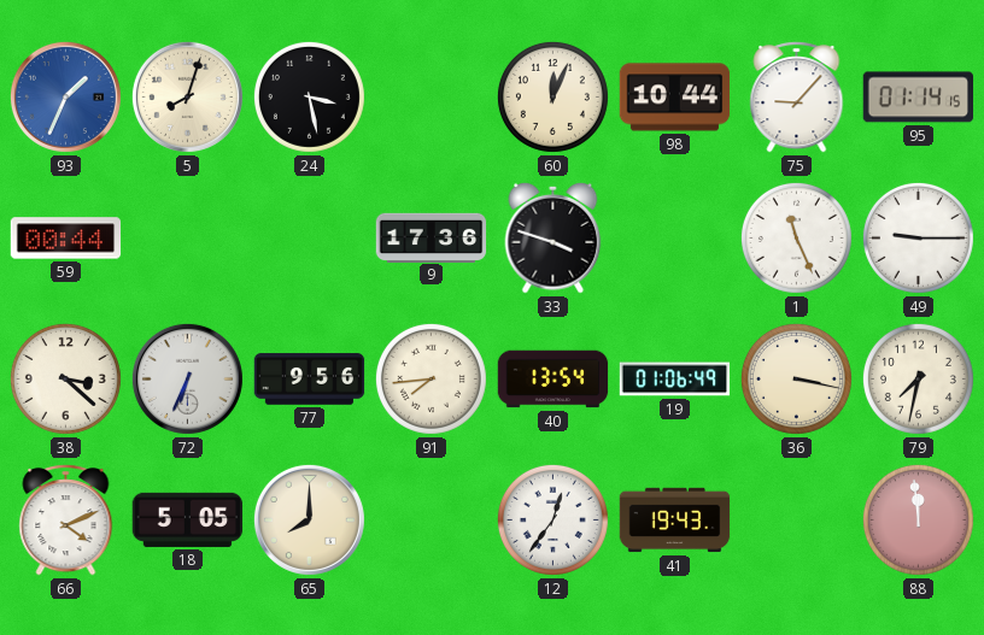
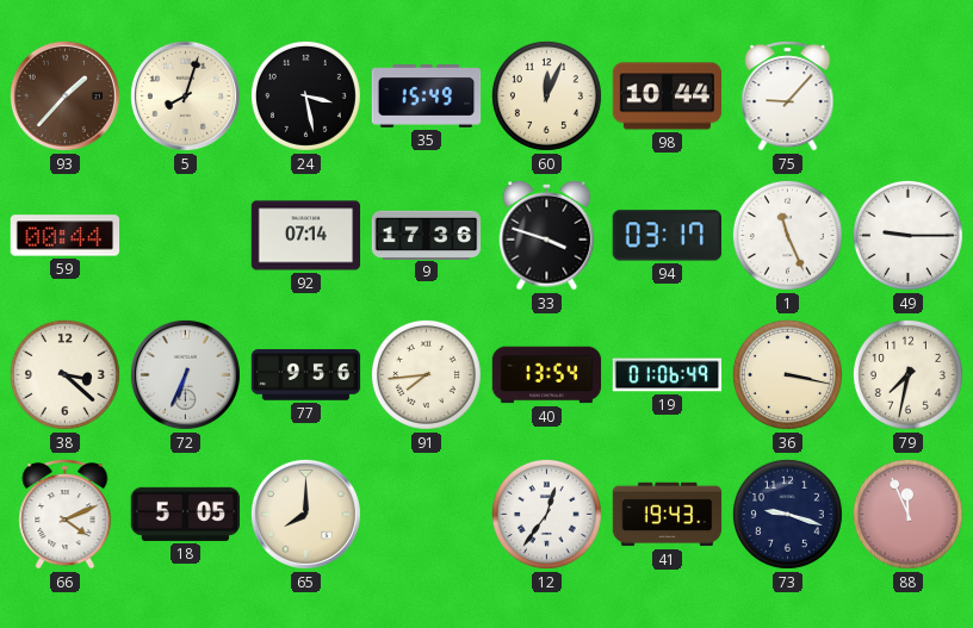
93: 1:34 -> 1:37 (64, 95)
93 dial: blue -> brown (64, 95)
35: none -> 15:49 (427, 97)
95: 01:14 -> none (918, 98)
92: none -> 07:14 (306, 236)
94: none -> 03:17 (667, 236)
73: none -> 9:18 (787, 514)
88: 11:59 -> 11:56 (907, 514)
